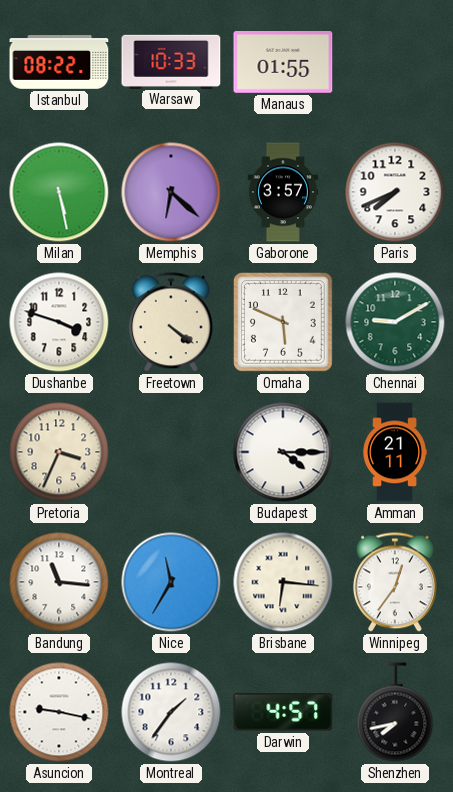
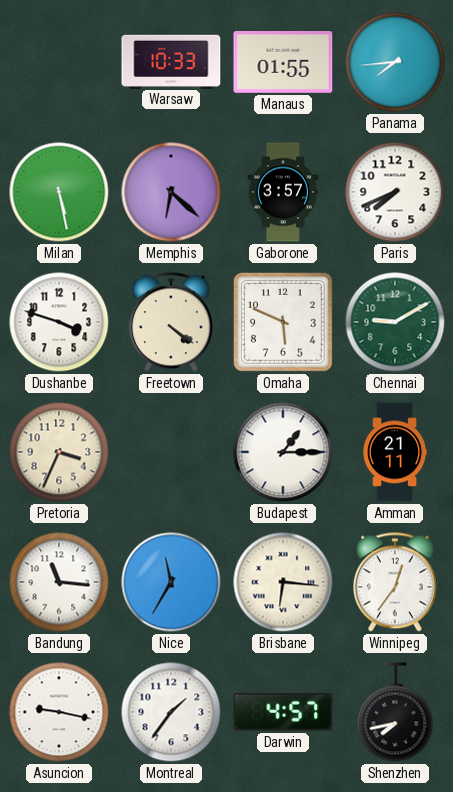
Istanbul: 08:22 -> none (59, 62)
Panama: none -> 7:44 (395, 62)
Budapest: 4:15 -> 1:15 (283, 452)
